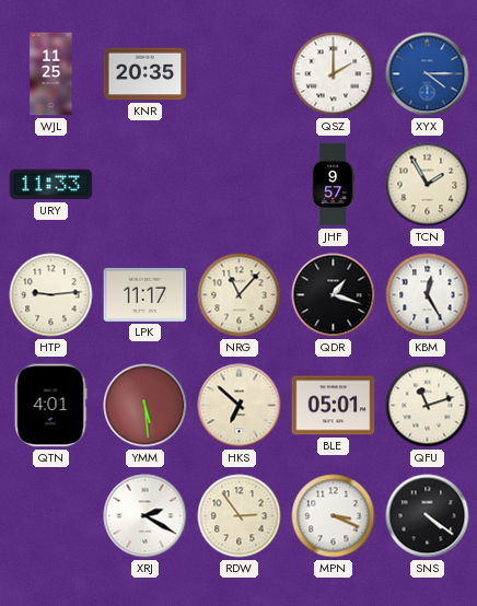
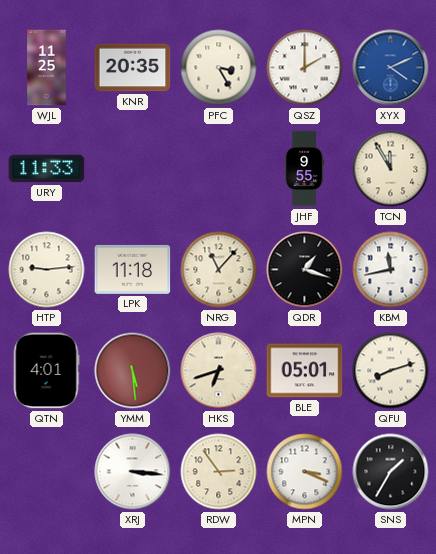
PFC: none -> 3:25 (219, 68)
XYX: 4:15 -> 4:11 (391, 68)
JHF: 9:57 -> 9:55 (305, 169)
TCN: 1:55 -> 11:55 (391, 169)
LPK: 11:17 -> 11:18 (133, 269)
KBM: 12:25 -> 11:43 (391, 270)
HKS: 6:52 -> 6:42 (219, 371)
QFU: 11:12 -> 8:12 (391, 371)
XRJ: 2:20 -> 3:16 (133, 472)
SNS: 4:21 -> 1:35 (391, 472)
